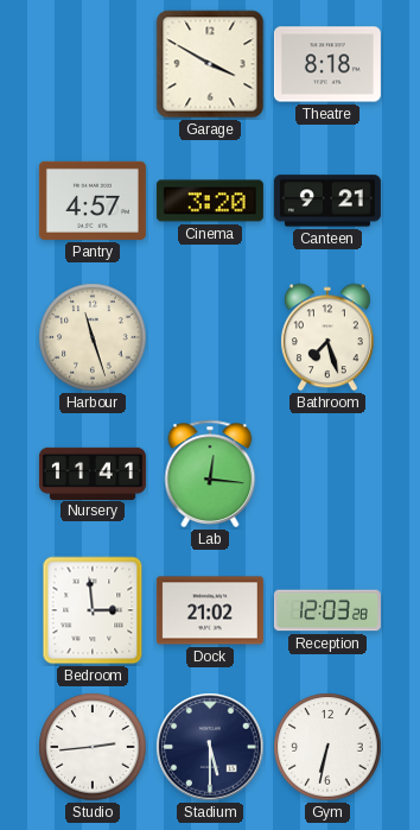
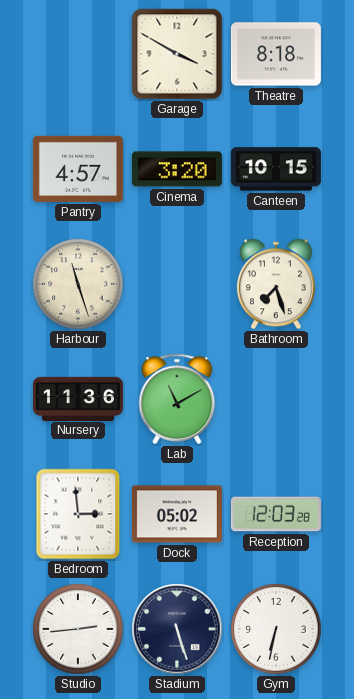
Canteen: 9:21 -> 10:15 (276, 169)
Nursery: 11:41 -> 11:36 (78, 398)
Lab: 12:16 -> 11:10 (177, 399)
Dock: 21:02 -> 05:02 (177, 514)
Stadium: 5:30 -> 5:27 (177, 629)
